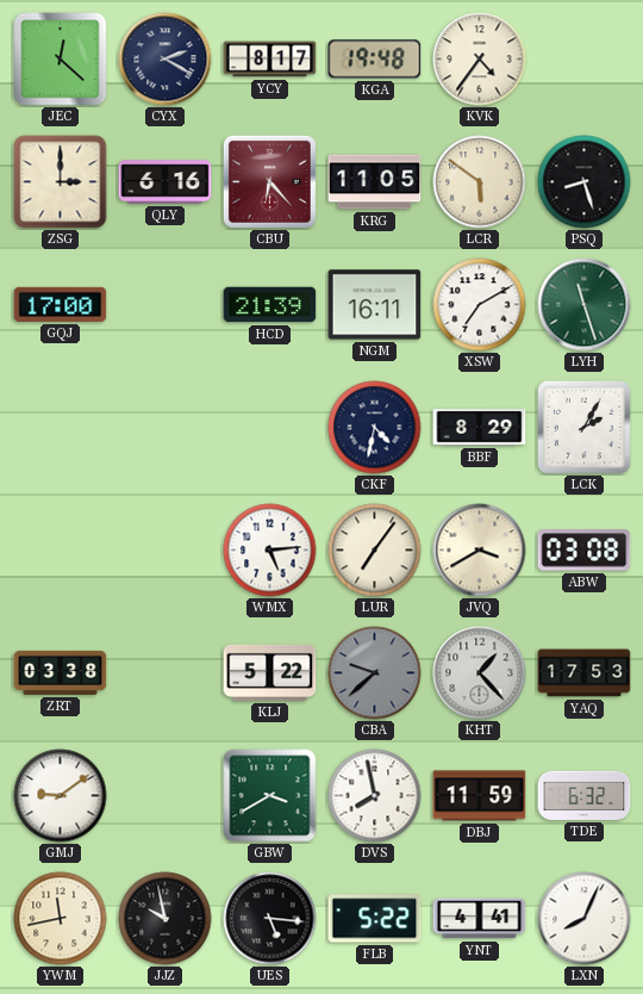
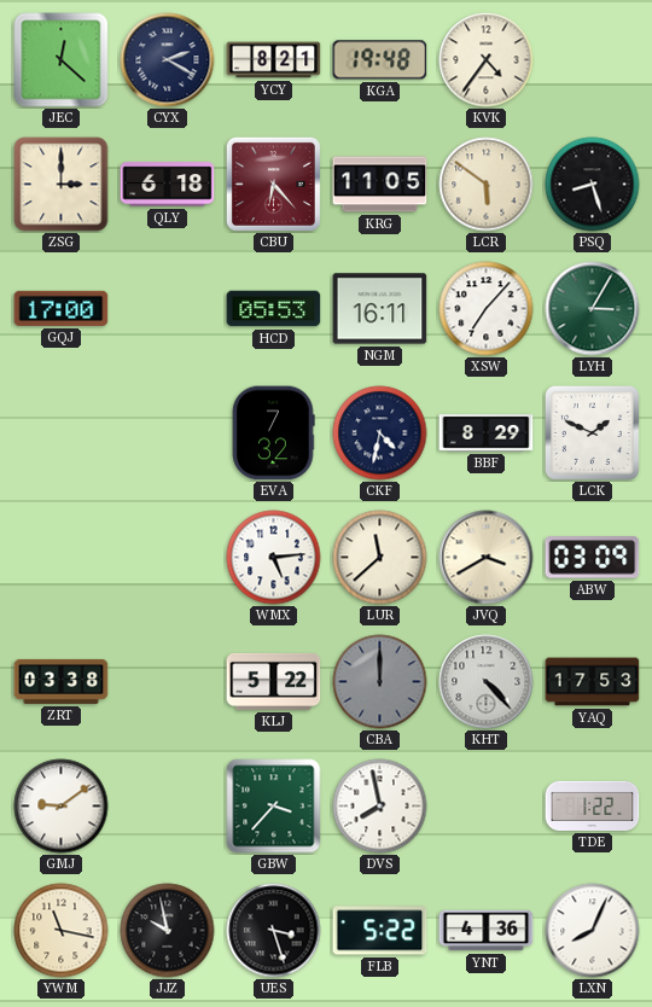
YCY: 8:17 -> 8:21 (274, 60)
QLY: 6:16 -> 6:18 (168, 185)
HCD: 21:39 -> 05:53 (274, 309)
XSW: 7:10 -> 7:07 (487, 309)
LYH: 11:27 -> 3:05 (593, 309)
EVA: none -> 7:32 (273, 433)
LCK: 2:05 -> 1:49 (592, 432)
LUR: 7:06 -> 11:38 (380, 558)
ABW: 03:08 -> 03:09 (593, 558)
CBA: 9:38 -> 12:00 (380, 682)
KHT: 1:23 -> 4:23 (487, 682)
GBW: 3:40 -> 3:37 (274, 807)
DBJ: 11:59 -> none (480, 796)
TDE: 6:32 -> 1:22 (593, 805)
YWM: 11:43 -> 11:17 (62, 931)
UES: 5:16 -> 3:27 (274, 931)
YNT: 4:41 -> 4:36 (487, 931)
